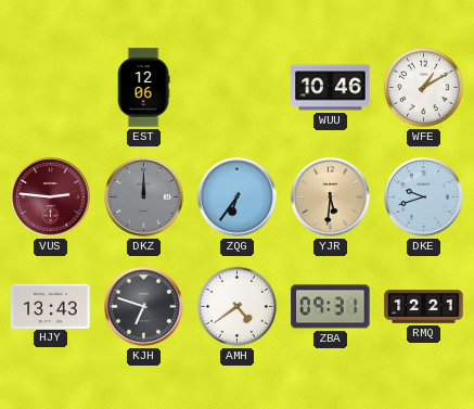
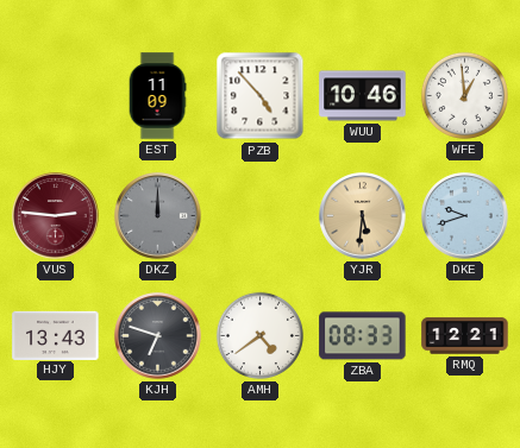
EST: 12:06 -> 11:09 (157, 96)
PZB: none -> 4:53 (261, 96)
WFE: 1:10 -> 12:59 (464, 95)
ZQG: 6:36 -> none (238, 197)
ZBA: 09:31 -> 08:33 (363, 336)
